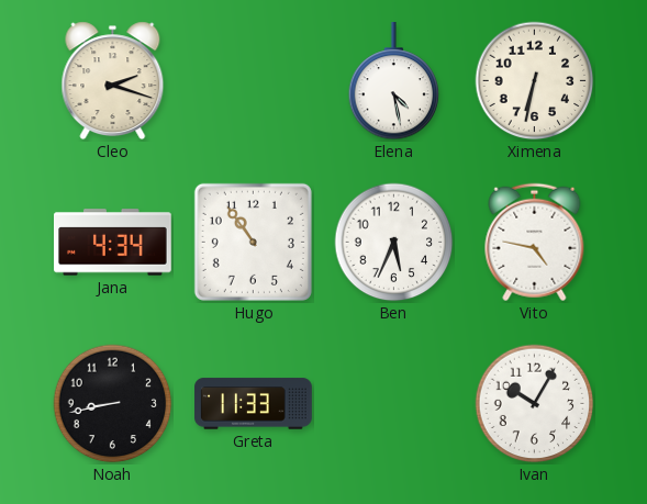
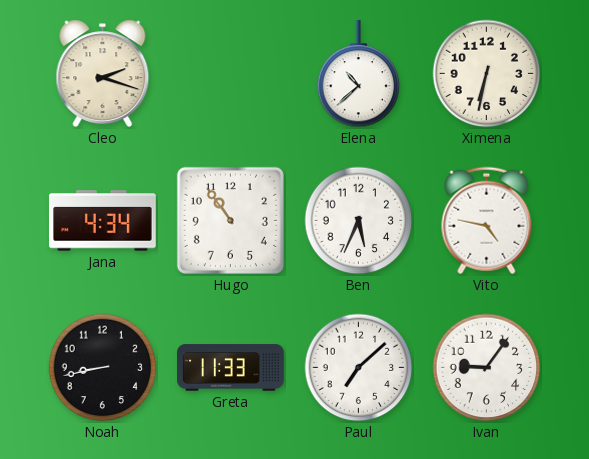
Elena: 4:28 -> 10:38 (359, 75)
Paul: none -> 7:08 (359, 368)
Ivan: 10:05 -> 9:06 (487, 368)
